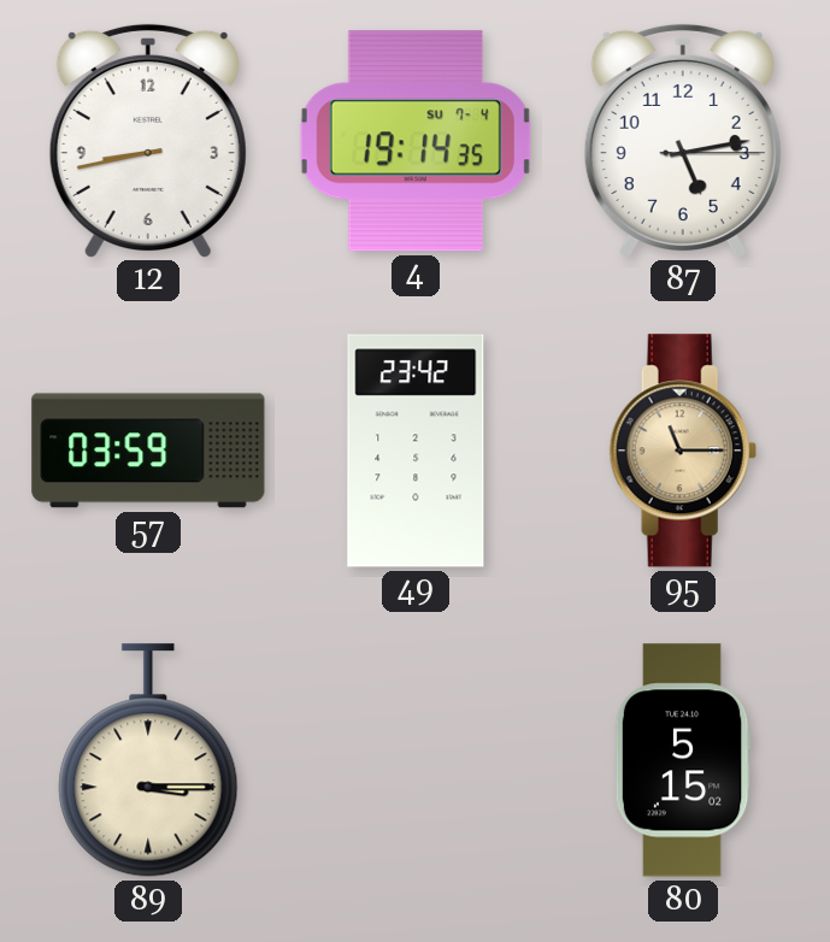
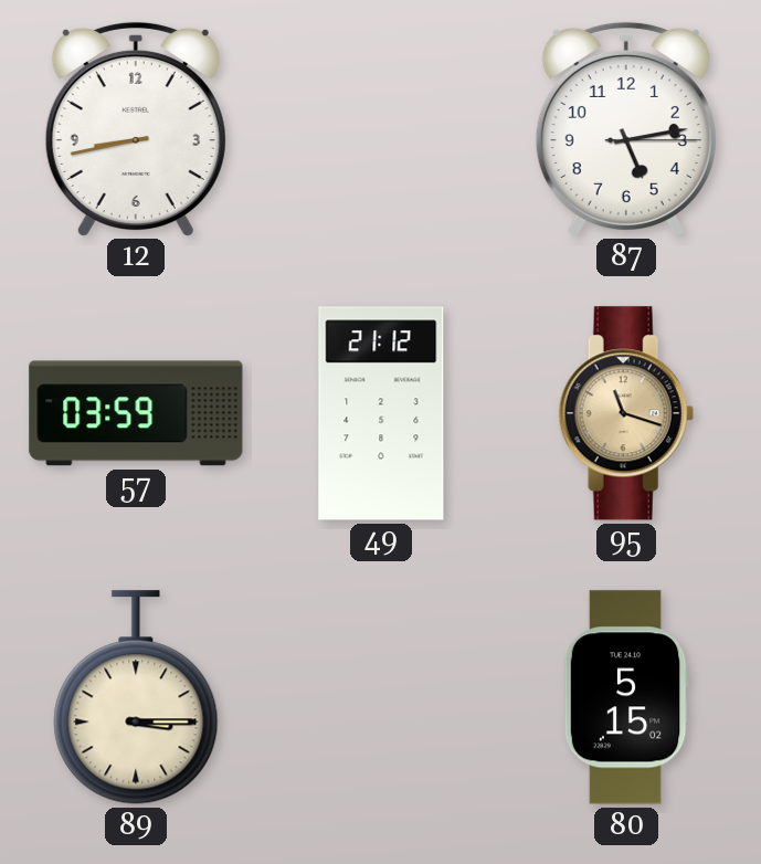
4: 19:14 -> none (416, 141)
49: 23:42 -> 21:12 (381, 413)
95: 11:15 -> 11:18 (626, 413)
